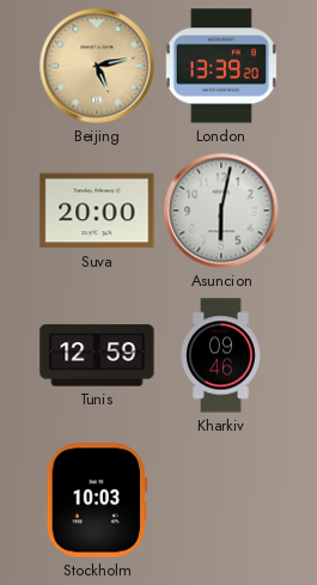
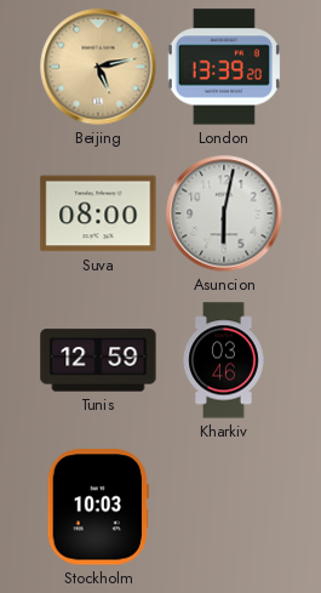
Suva: 20:00 -> 08:00 (98, 213)
Kharkiv: 09:46 -> 03:46 (224, 360)
